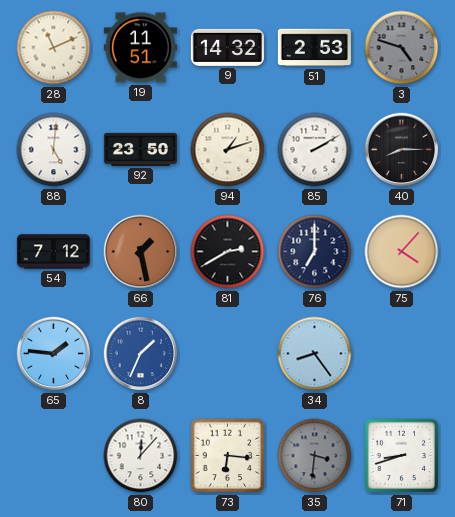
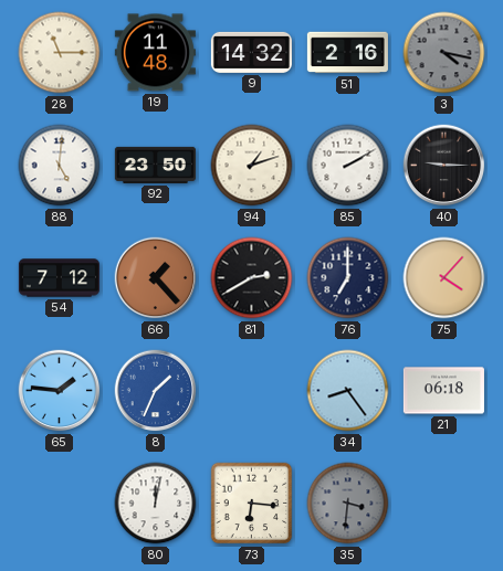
28: 11:11 -> 11:15 (60, 53)
19: 11:51 -> 11:48 (155, 53)
51: 2:53 -> 2:16 (347, 53)
3: 4:48 -> 4:17 (444, 53)
40: 8:15 -> 9:15 (444, 166)
66: 1:28 -> 1:23 (156, 278)
21: none -> 06:18 (443, 391)
80: 12:07 -> 12:02 (156, 504)
71: 8:42 -> none (402, 456)
